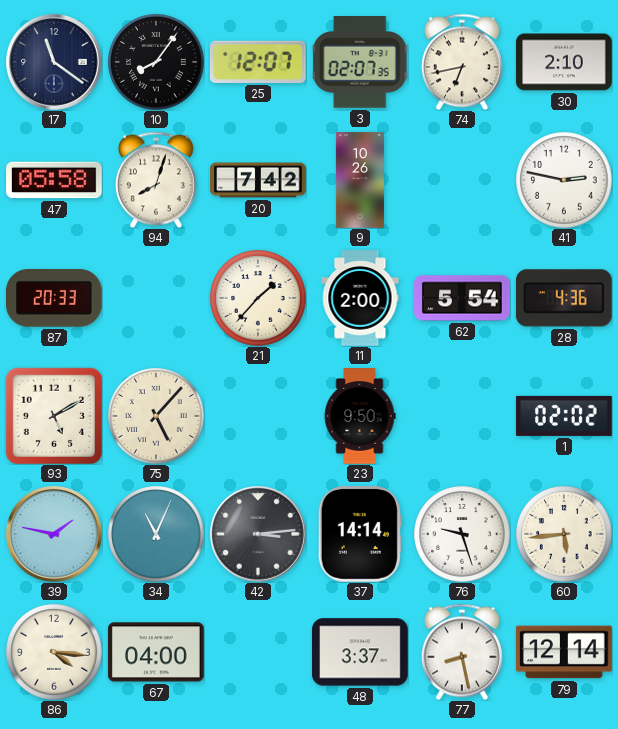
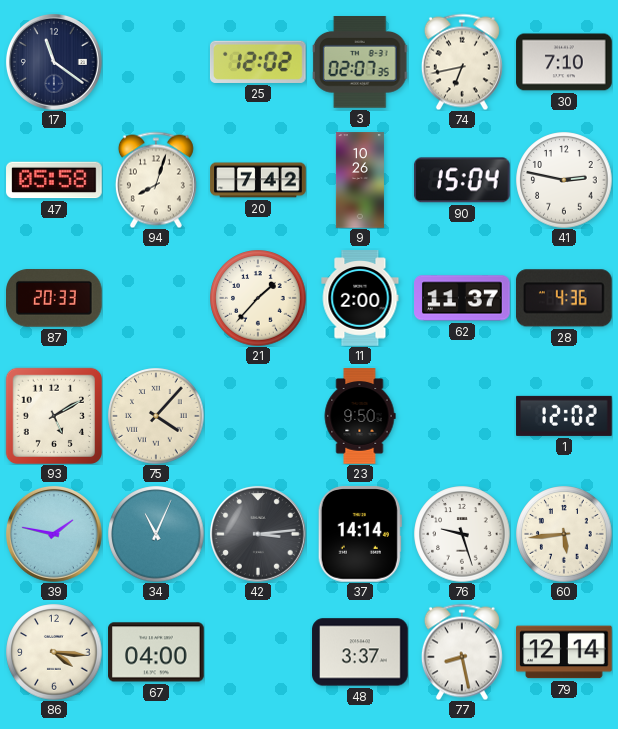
10: 8:06 -> none (156, 62)
25: 12:07 -> 12:02 (258, 62)
30: 2:10 -> 7:10 (564, 62)
90: none -> 15:04 (462, 180)
62: 5:54 -> 11:37 (462, 298)
75: 5:07 -> 4:07 (156, 416)
1: 02:02 -> 12:02 (564, 416)
